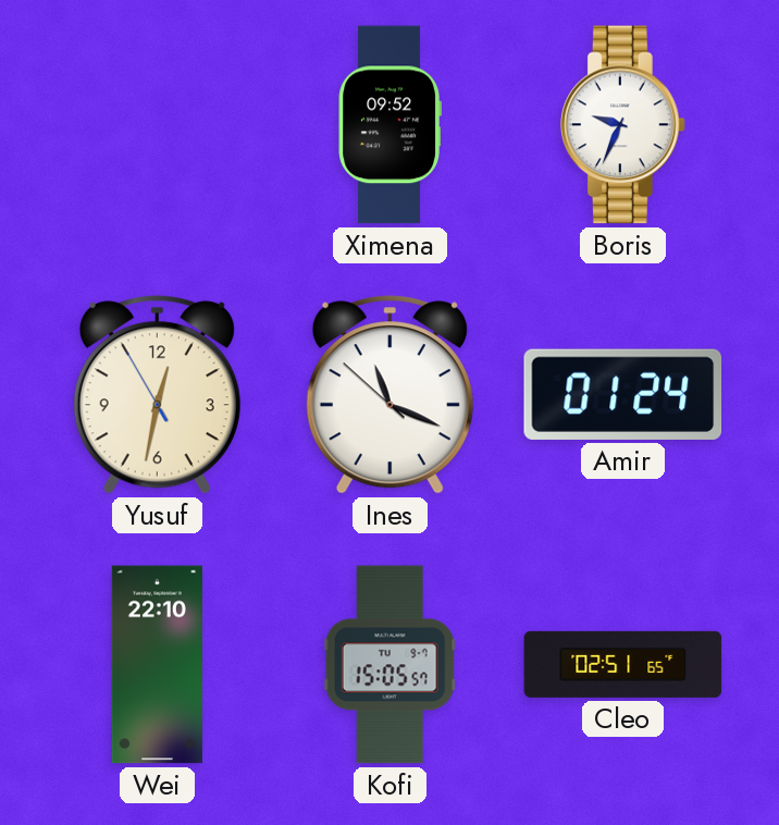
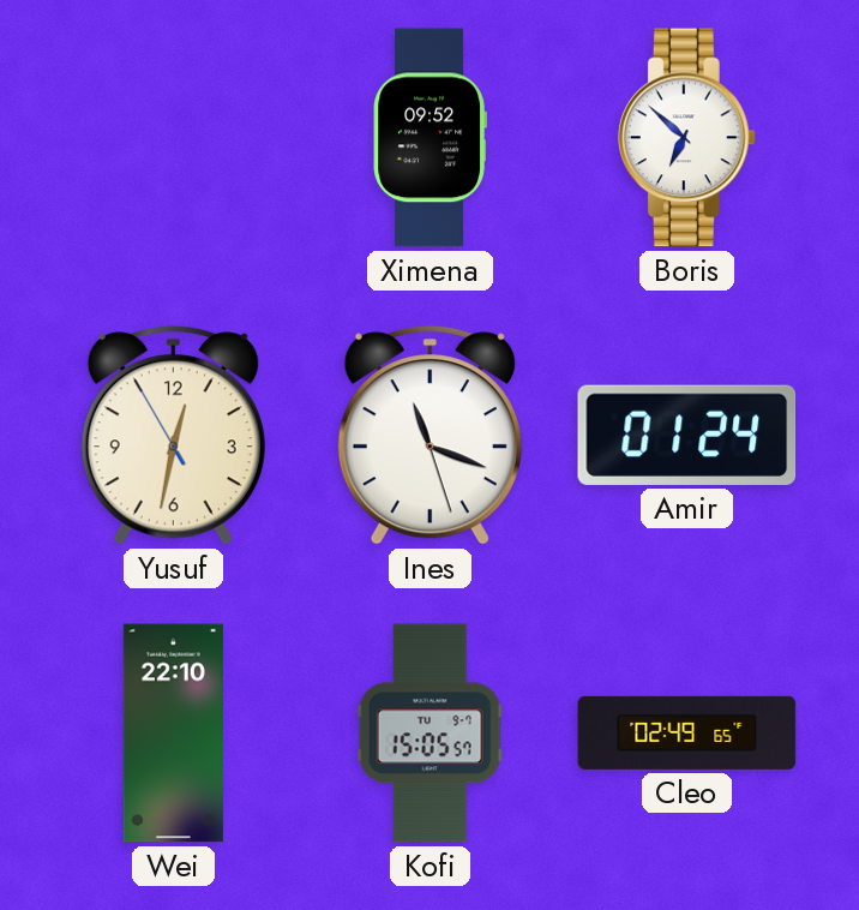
Boris: 9:34 -> 6:52 (686, 138)
Ines: 11:18:52 -> 11:18:27 (429, 436)
Cleo: 02:51 -> 02:49 (687, 732)
